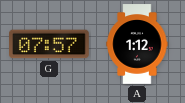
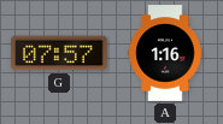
A: 1:12 -> 1:16 (165, 53)
